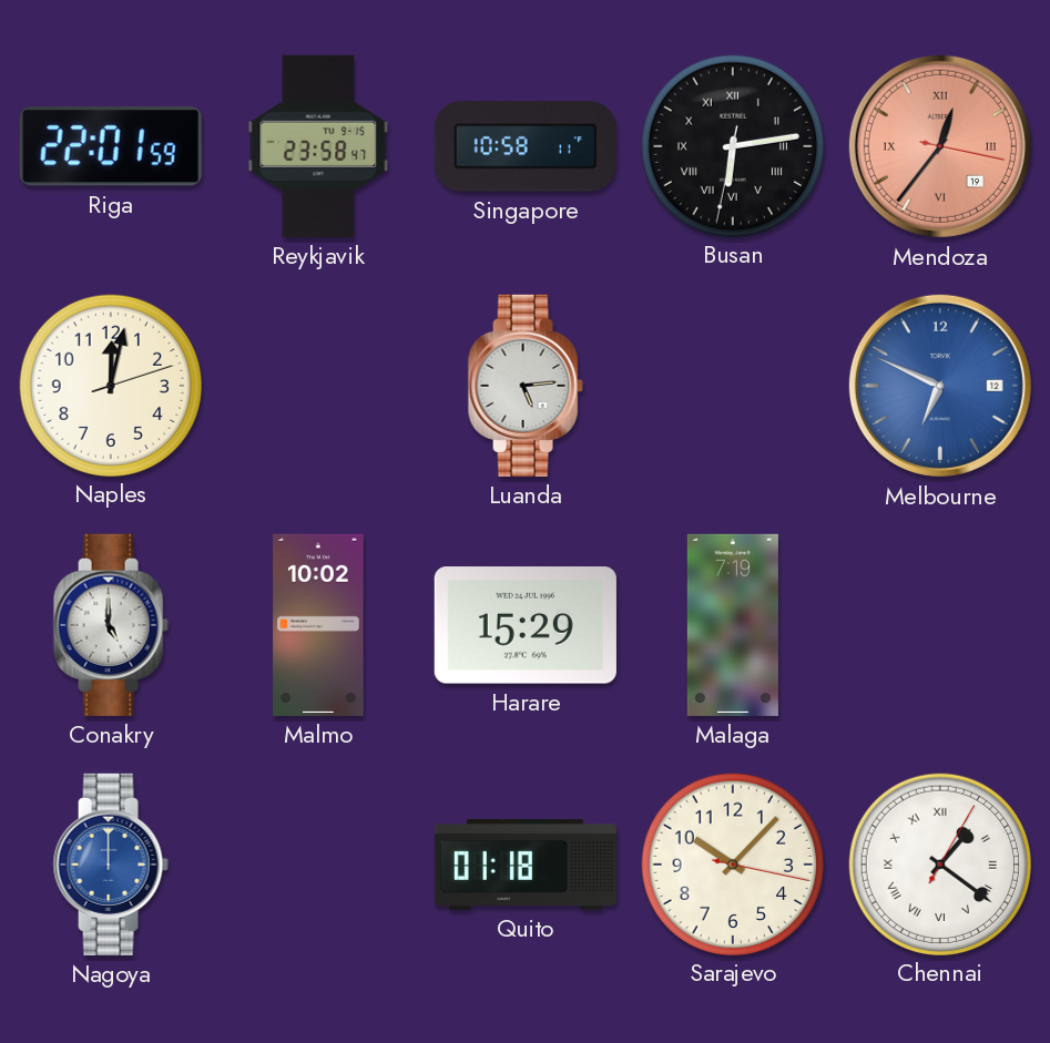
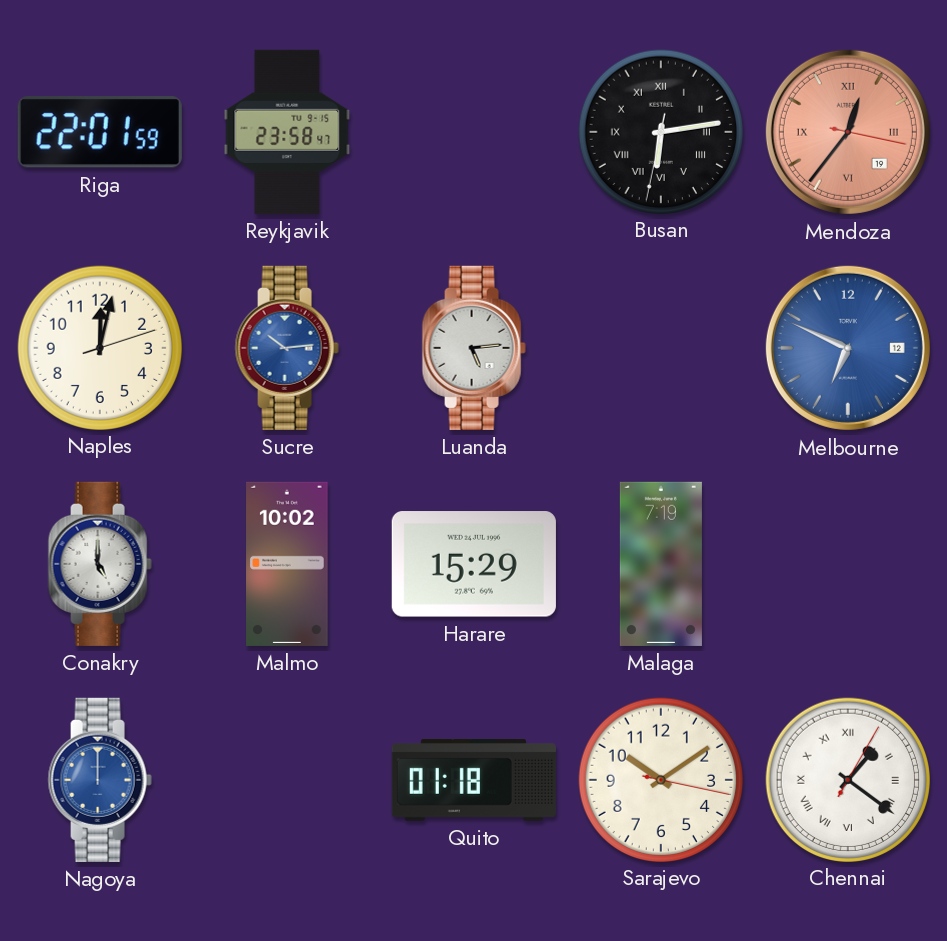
Singapore: 10:58 -> none (526, 146)
Sucre: none -> 10:14 (287, 348)
Sarajevo: 10:07 -> 10:09 (660, 779)
